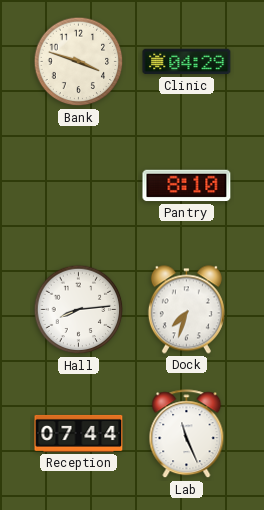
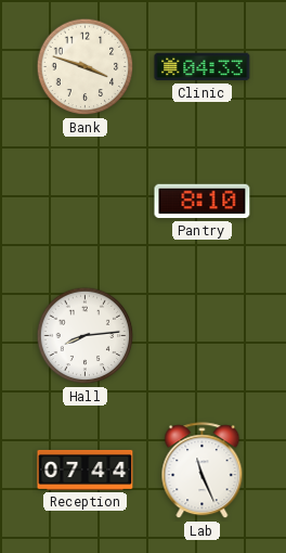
Clinic: 04:29 -> 04:33 (203, 67)
Dock: 7:33 -> none (186, 310)
